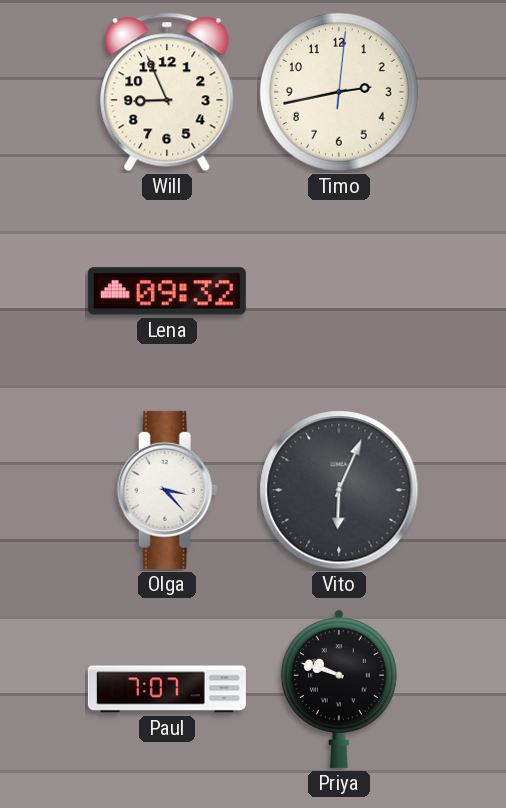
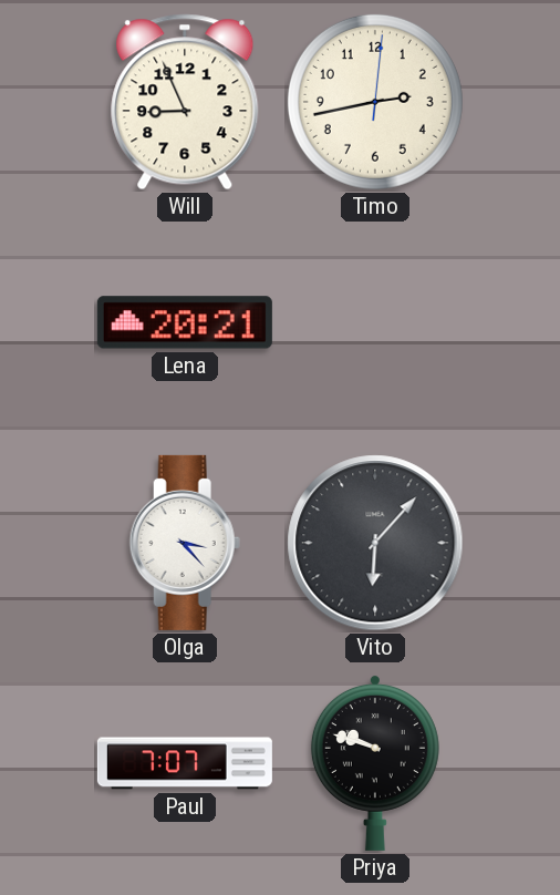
Lena: 09:32 -> 20:21 (185, 322)
Vito: 6:04 -> 6:07 (375, 543)
